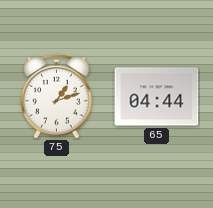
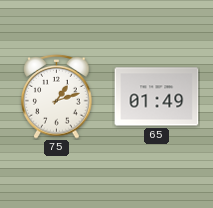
65: 04:44 -> 01:49 (157, 97)
